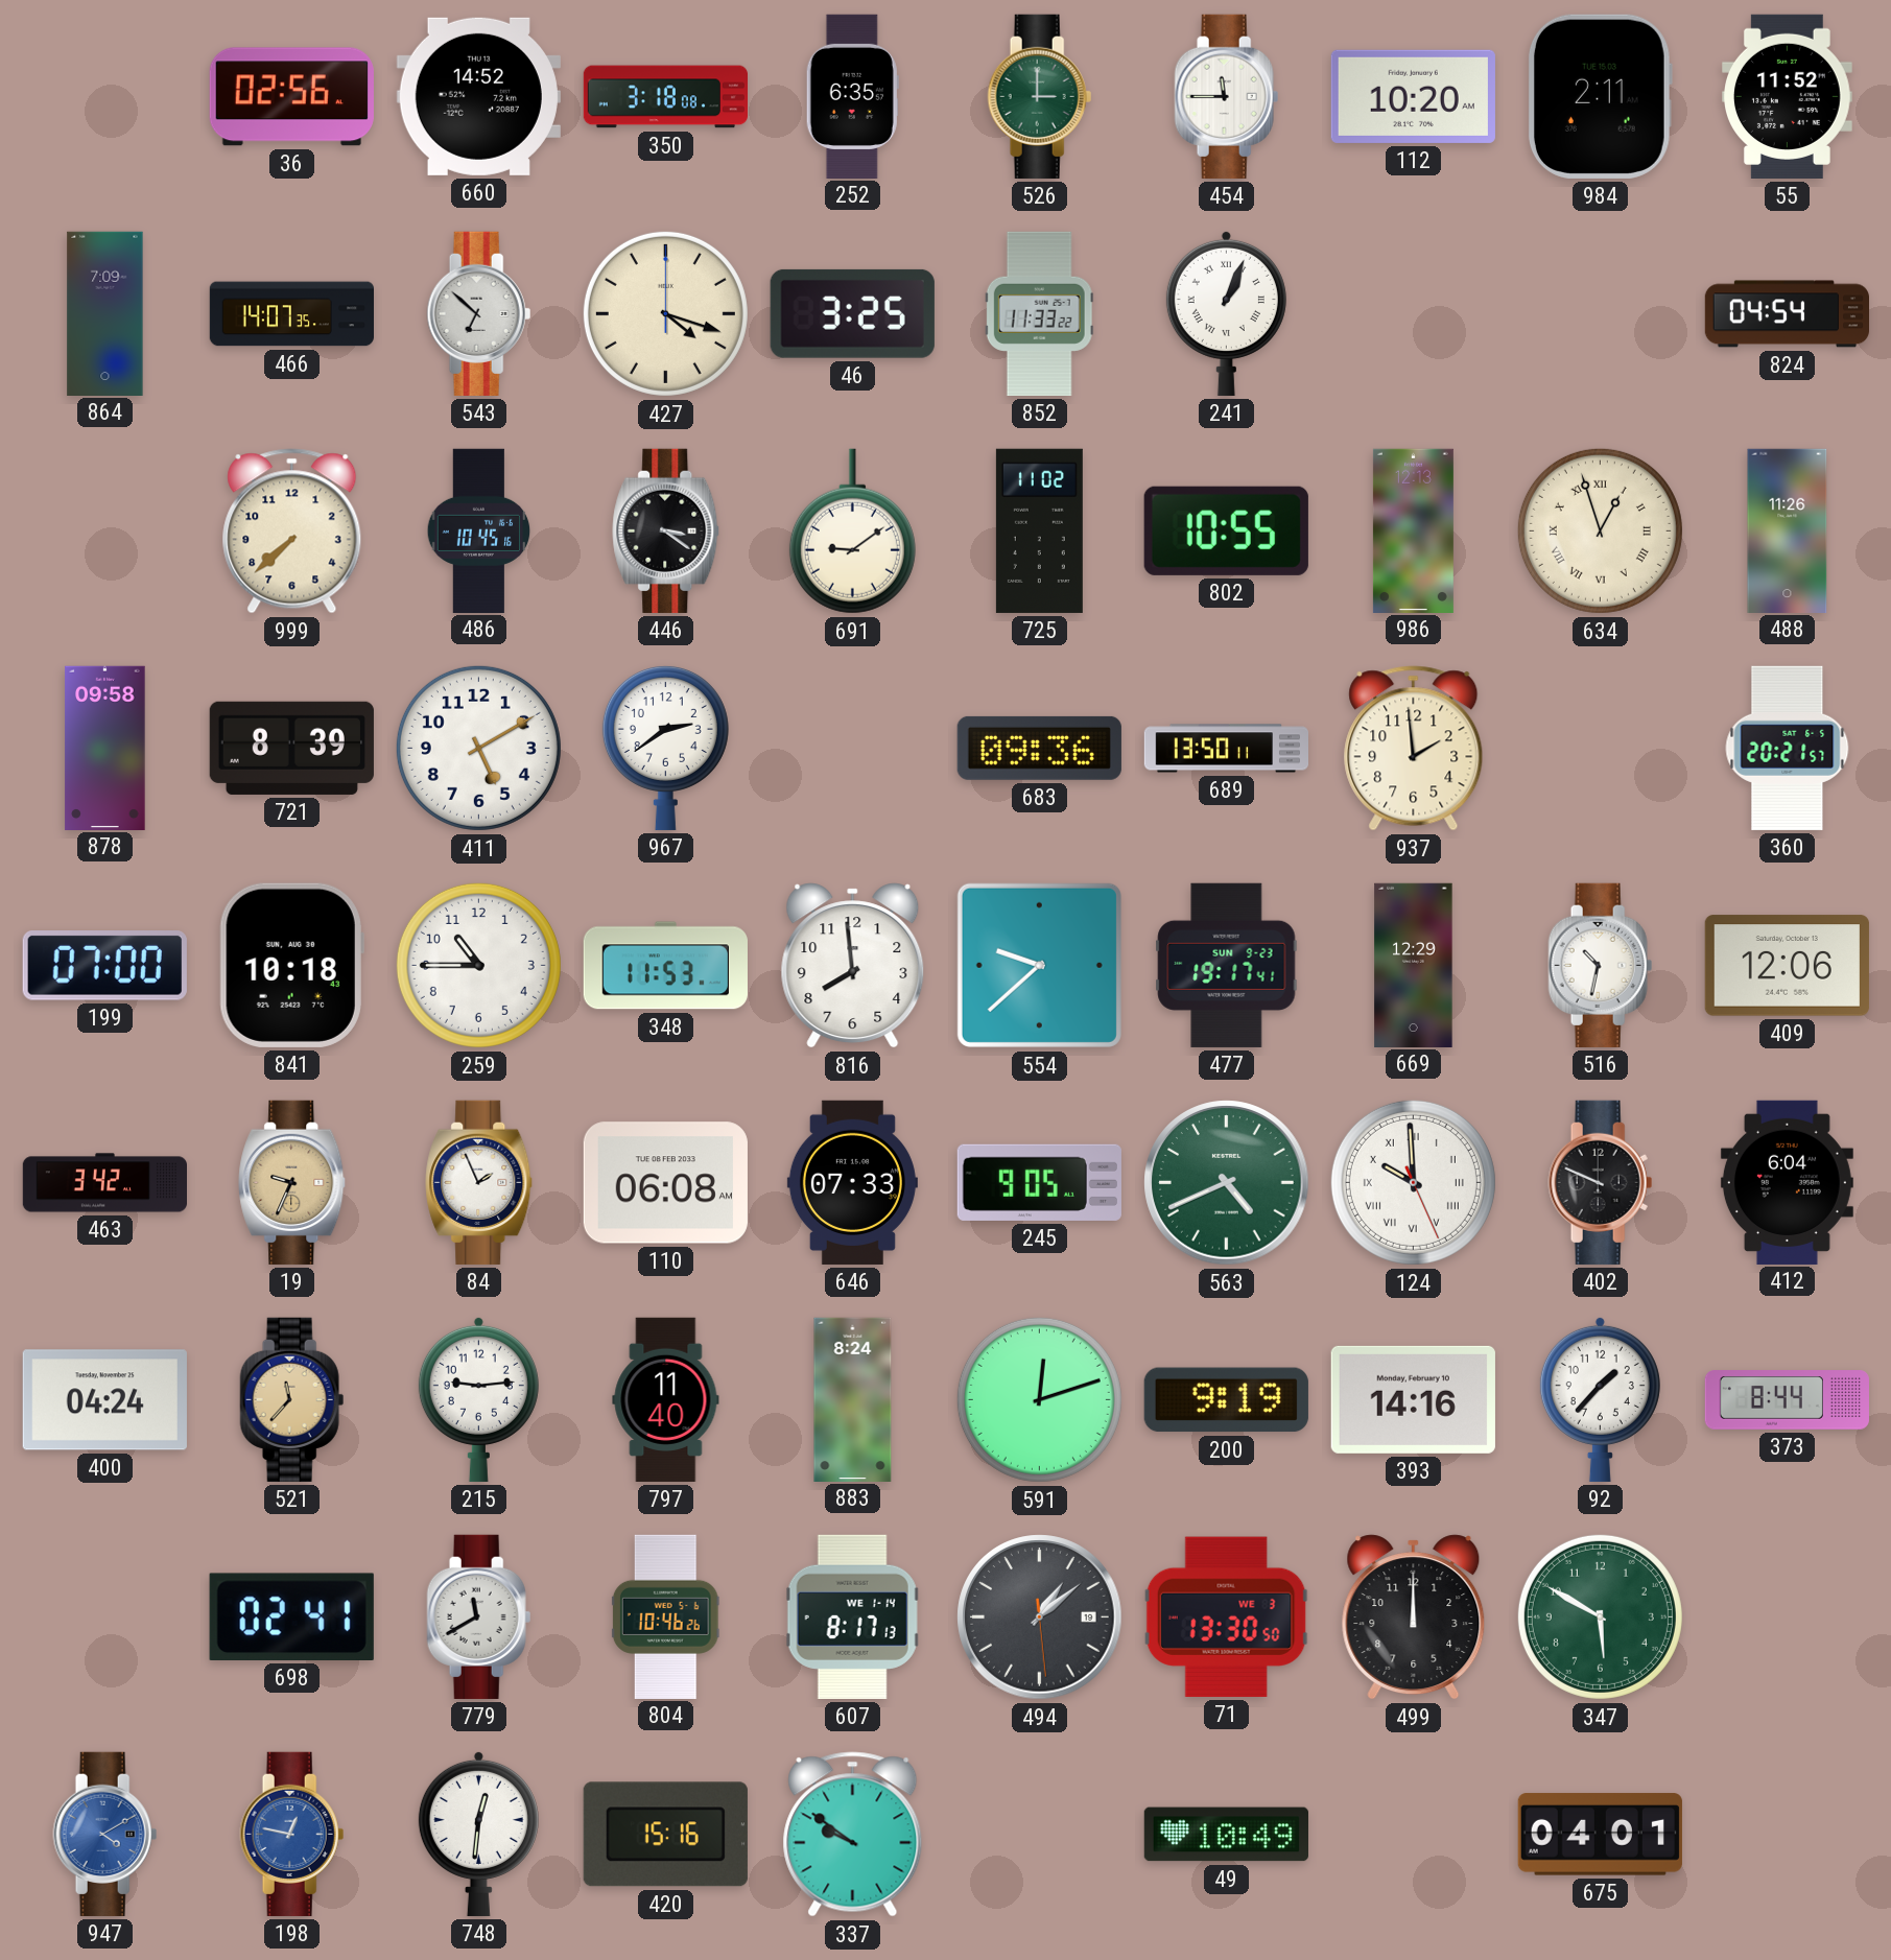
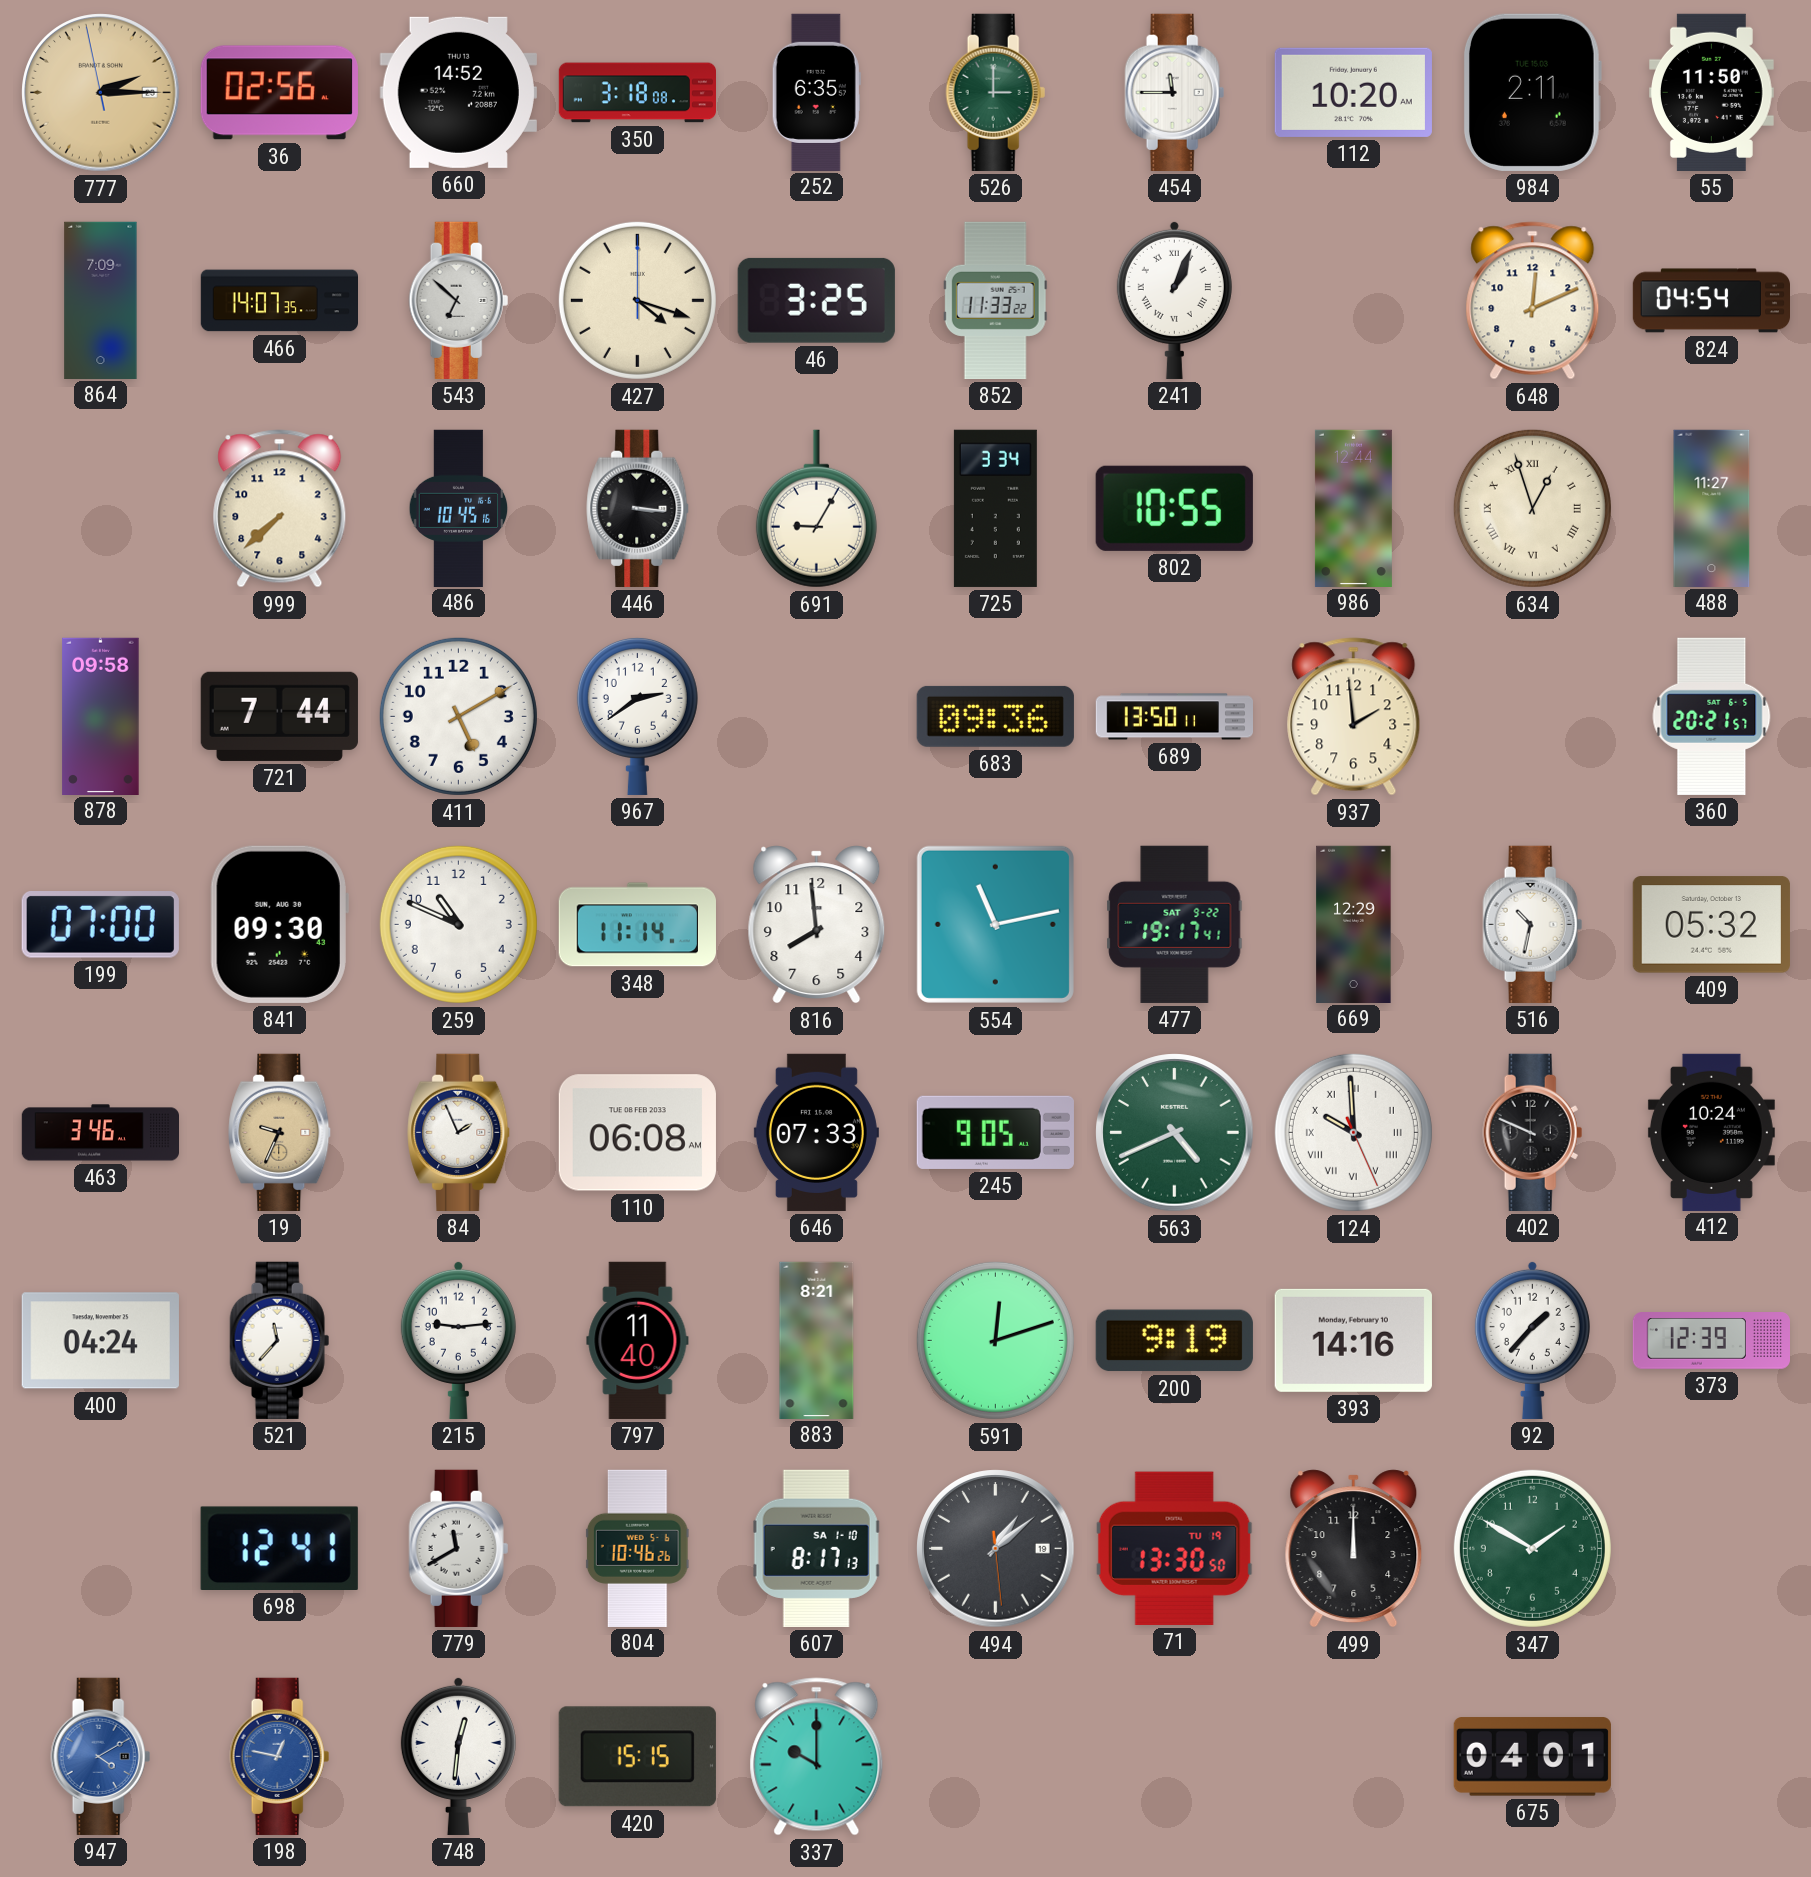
777: none -> 2:14 (101, 93)
55: 11:52 -> 11:50 (1712, 92)
648: none -> 12:11 (1533, 301)
446: 3:21 -> 3:16 (638, 508)
691: 9:09 -> 9:05 (816, 509)
725: 11:02 -> 3:34 (995, 508)
986: 12:13 -> 12:44 (1353, 508)
488: 11:26 -> 11:27 (1712, 508)
721: 8:39 -> 7:44 (279, 716)
841: 10:18 -> 09:30 (279, 924)
259: 10:45 -> 10:49 (458, 924)
348: 11:53 -> 11:14 (637, 925)
554: 9:38 -> 11:13 (995, 924)
477 date: SUN 9-23 -> SAT 9-22 (1175, 924)
409: 12:06 -> 05:32 (1711, 925)
463: 3:42 -> 3:46 (100, 1133)
412: 6:04 -> 10:24 (1711, 1132)
521 dial: champagne -> white (280, 1340)
883: 8:24 -> 8:21 (817, 1340)
373: 8:44 -> 12:39 (1711, 1341)
698: 02:41 -> 12:41 (279, 1548)
607 date: WE 1-14 -> SA 1-10 (817, 1548)
71 date: WE 3 -> TU 19 (1174, 1548)
347: 5:50 -> 1:50 (1532, 1548)
420: 15:16 -> 15:15 (637, 1757)
337: 9:51 -> 10:00 (817, 1757)
49: 10:49 -> none (1226, 1835)
